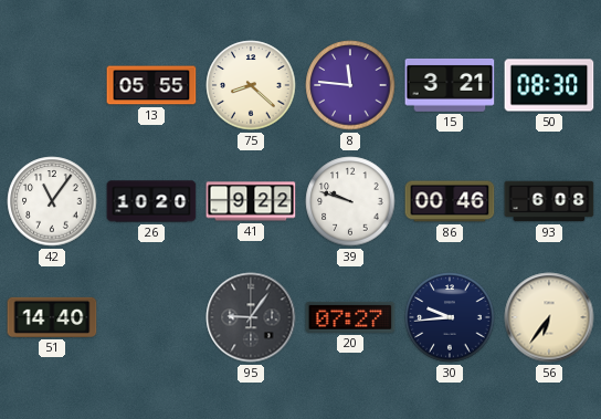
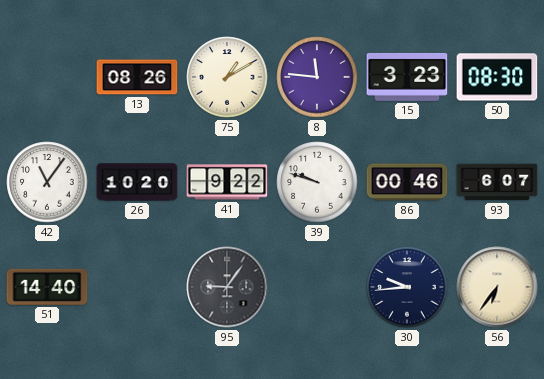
13: 05:55 -> 08:26 (137, 77)
75: 8:22 -> 1:10 (227, 77)
15: 3:21 -> 3:23 (407, 77)
93: 6:08 -> 6:07 (497, 182)
20: 07:27 -> none (350, 317)
